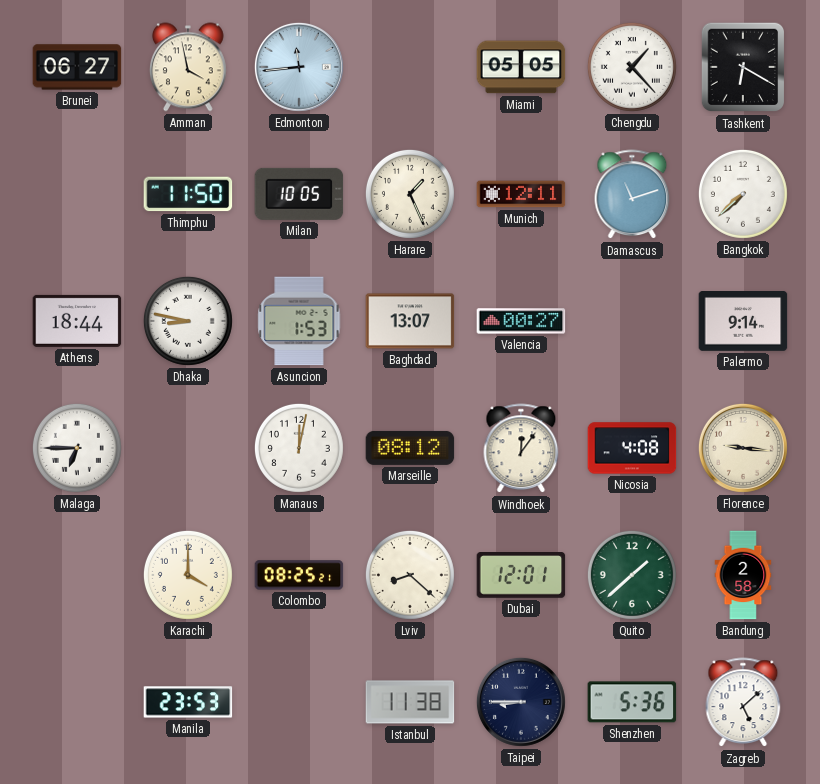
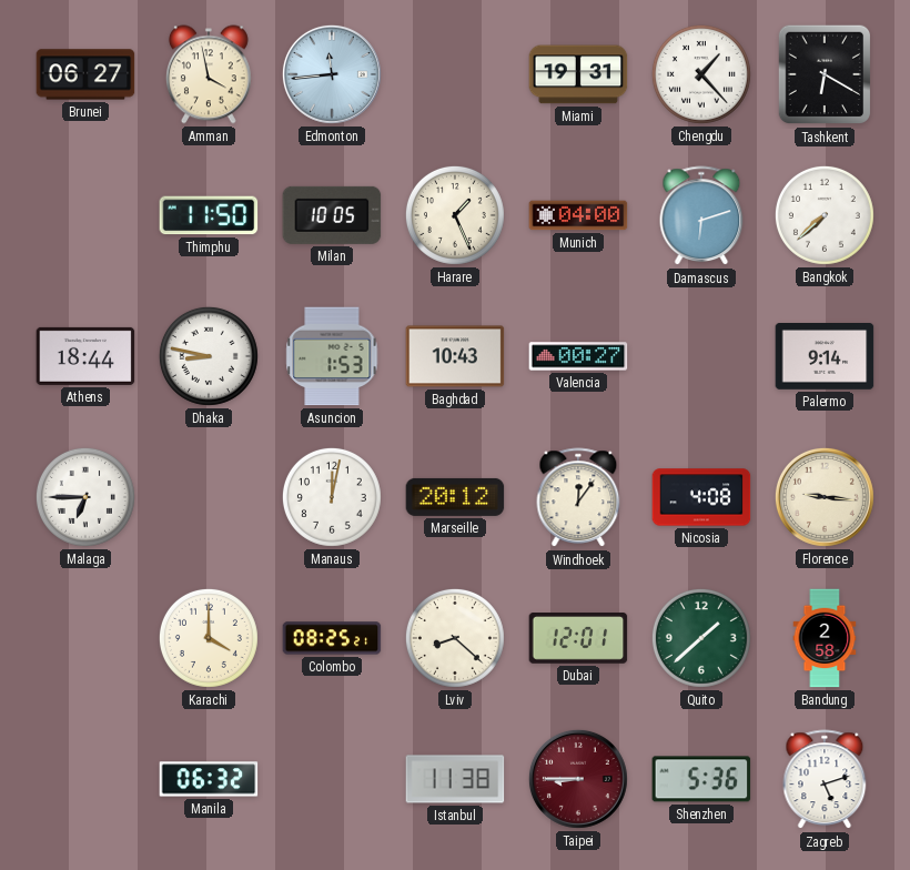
Miami: 05:05 -> 19:31 (578, 74)
Munich: 12:11 -> 04:00 (578, 215)
Damascus: 11:12 -> 6:12 (701, 216)
Baghdad: 13:07 -> 10:43 (455, 356)
Marseille: 08:12 -> 20:12 (455, 497)
Manila: 23:53 -> 06:32 (209, 779)
Taipei dial: navy -> burgundy (578, 779)
Zagreb: 5:08 -> 5:12 (825, 780)
